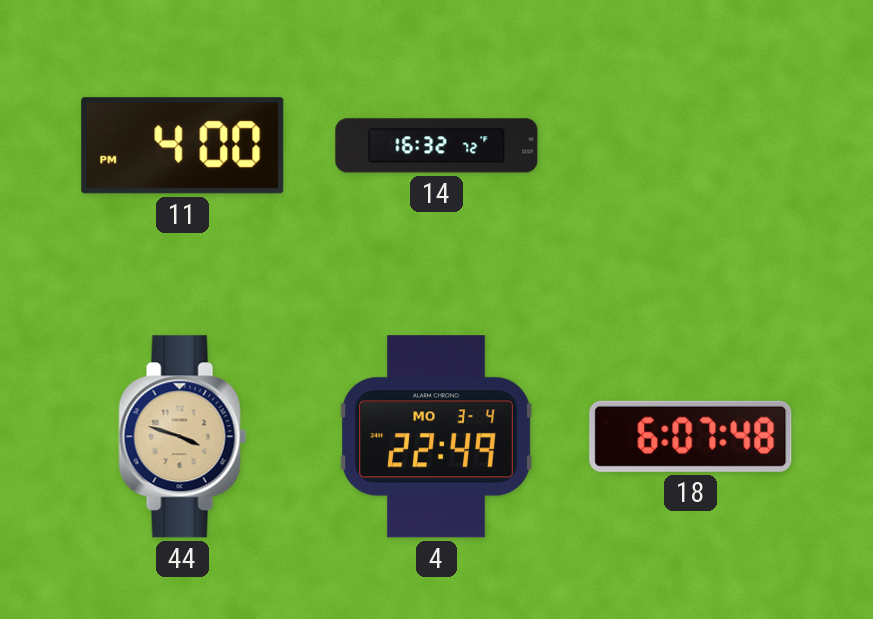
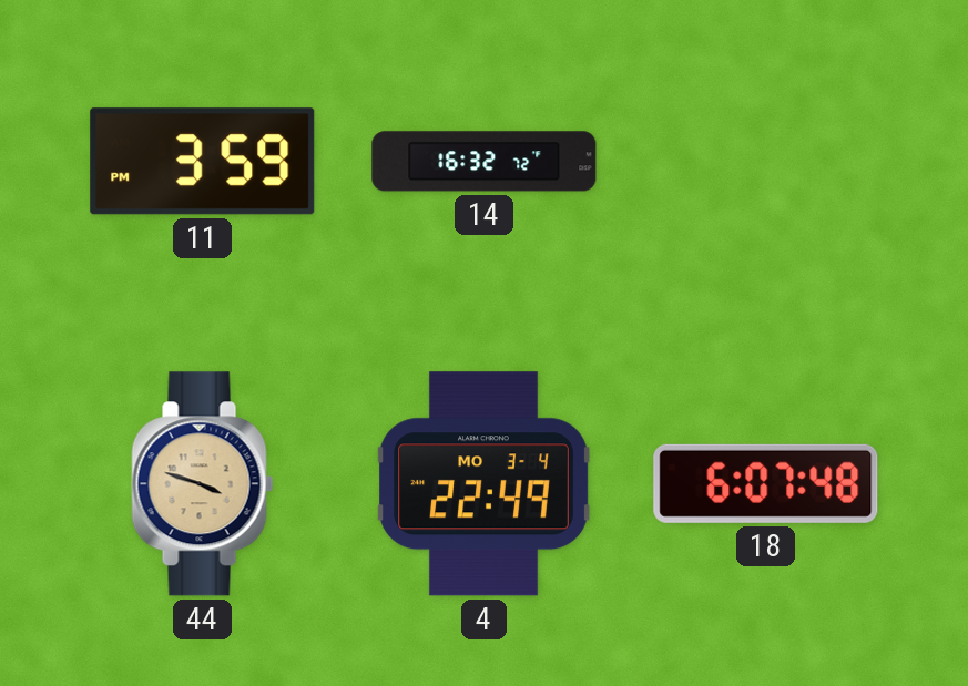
11: 4:00 -> 3:59 (203, 162)
